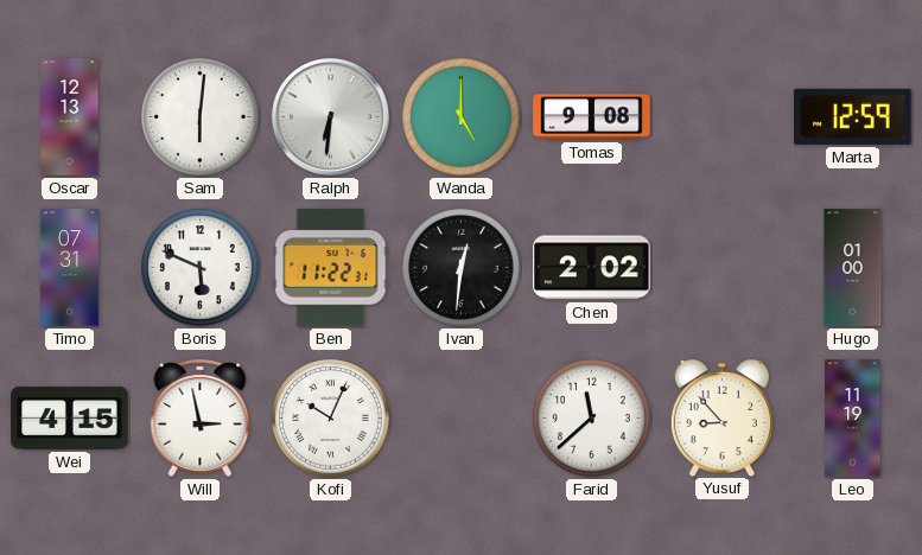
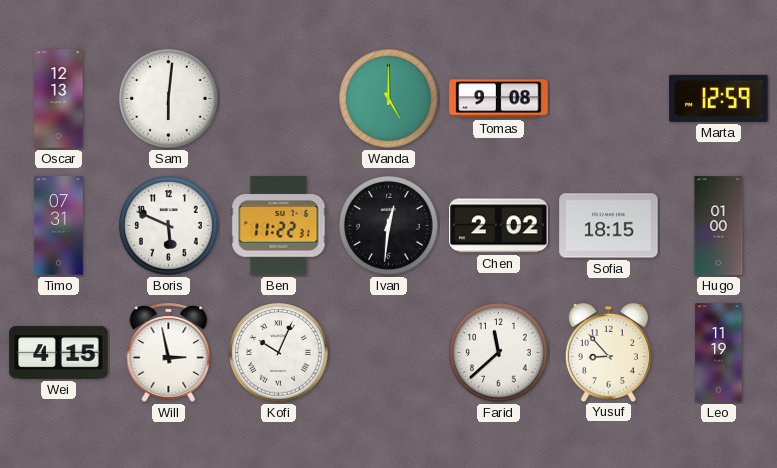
Ralph: 6:31 -> none (330, 116)
Sofia: none -> 18:15 (609, 226)
